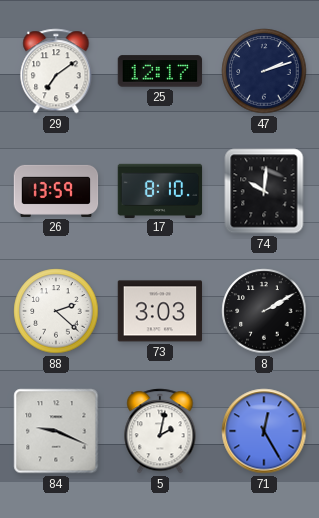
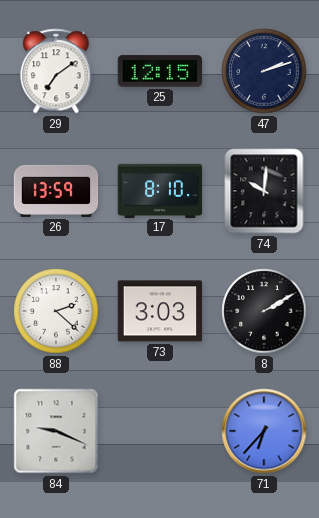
25: 12:17 -> 12:15 (160, 71)
5: 2:02 -> none (160, 431)
71: 12:25 -> 6:37 (264, 431)
